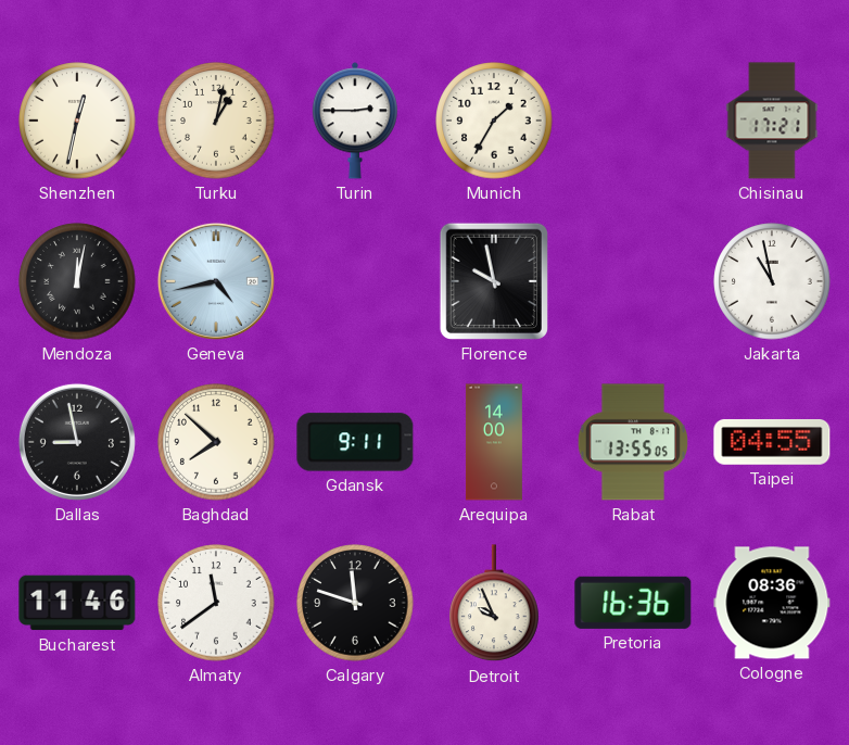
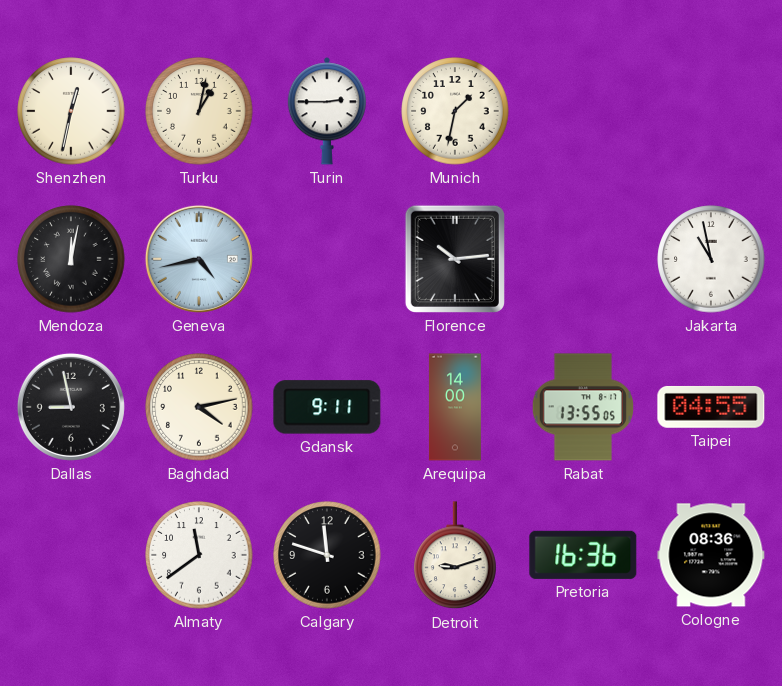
Munich: 1:35 -> 1:32 (455, 111)
Chisinau: 17:21 -> none (772, 121)
Florence: 9:58 -> 10:14 (455, 259)
Baghdad: 7:52 -> 4:13 (199, 407)
Bucharest: 11:46 -> none (77, 603)
Detroit: 9:56 -> 9:12 (455, 556)
